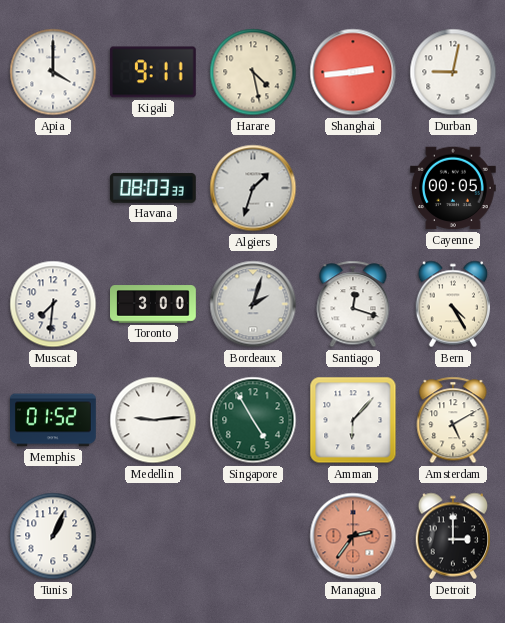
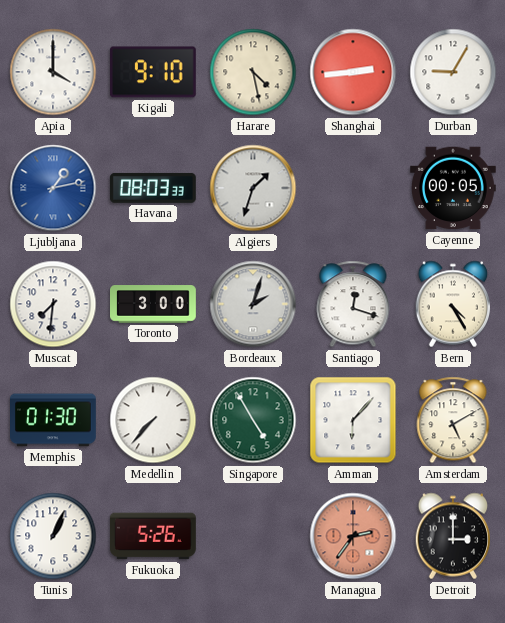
Kigali: 9:11 -> 9:10 (153, 72)
Durban: 9:02 -> 9:05 (453, 72)
Ljubljana: none -> 1:13 (53, 188)
Memphis: 01:52 -> 01:30 (54, 420)
Medellin: 9:14 -> 7:37 (153, 420)
Fukuoka: none -> 5:26 (153, 536)
